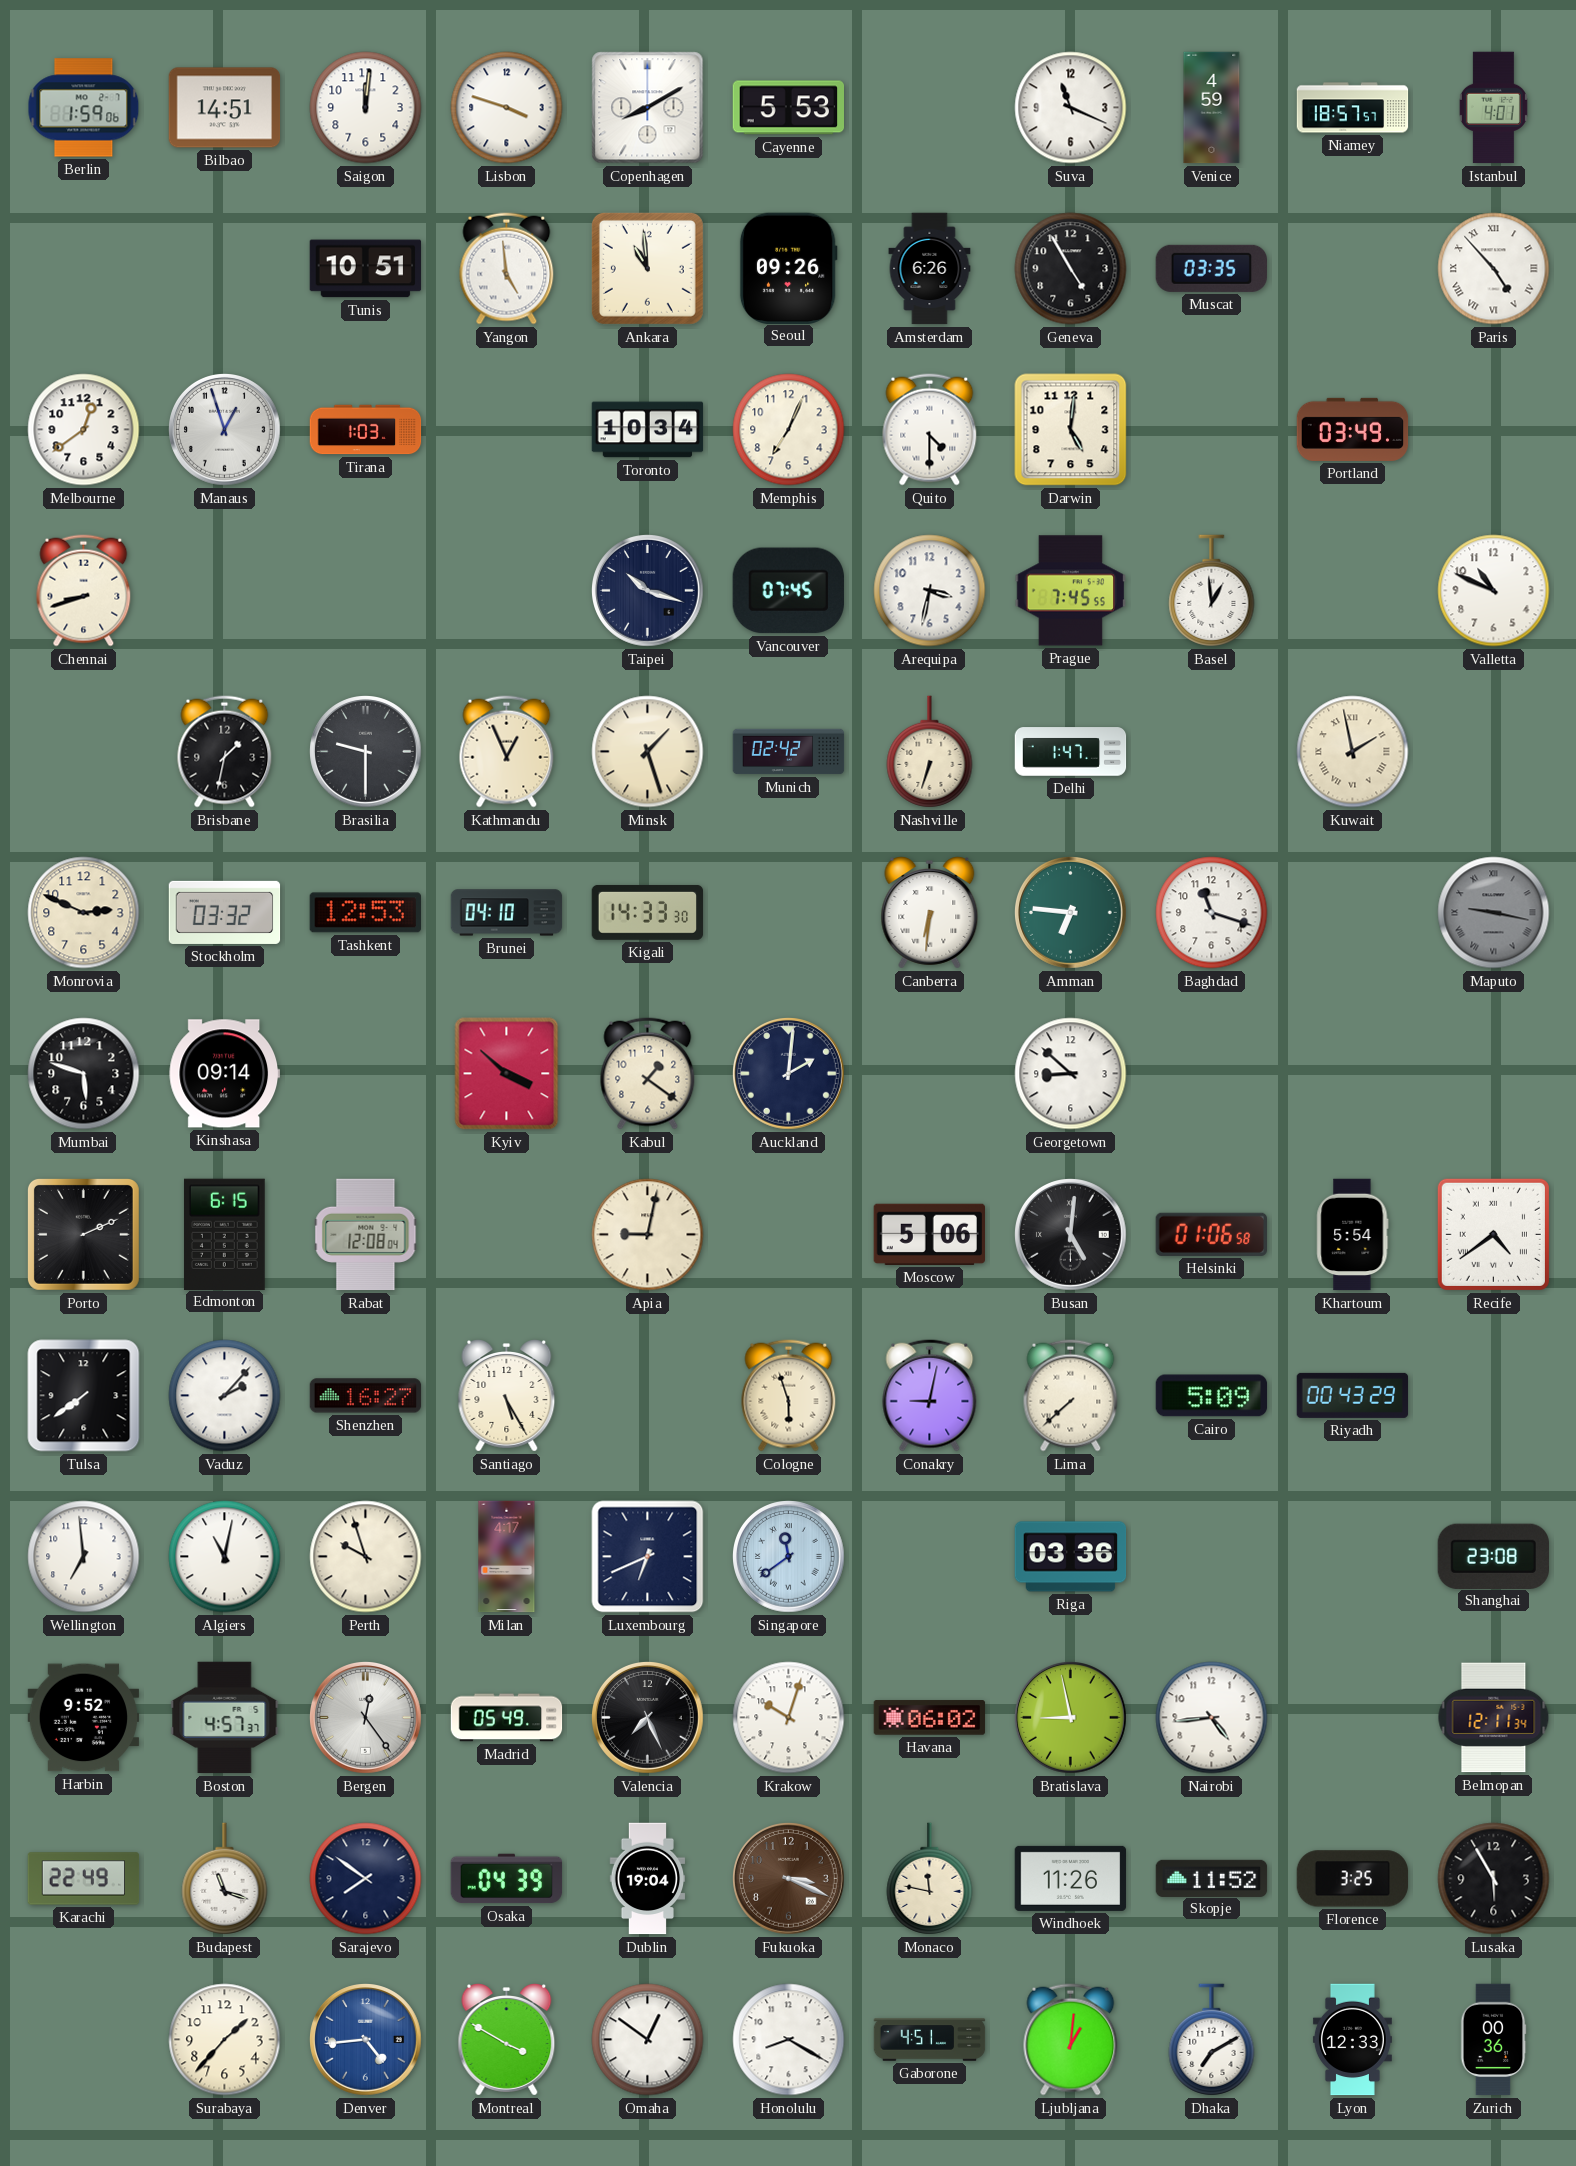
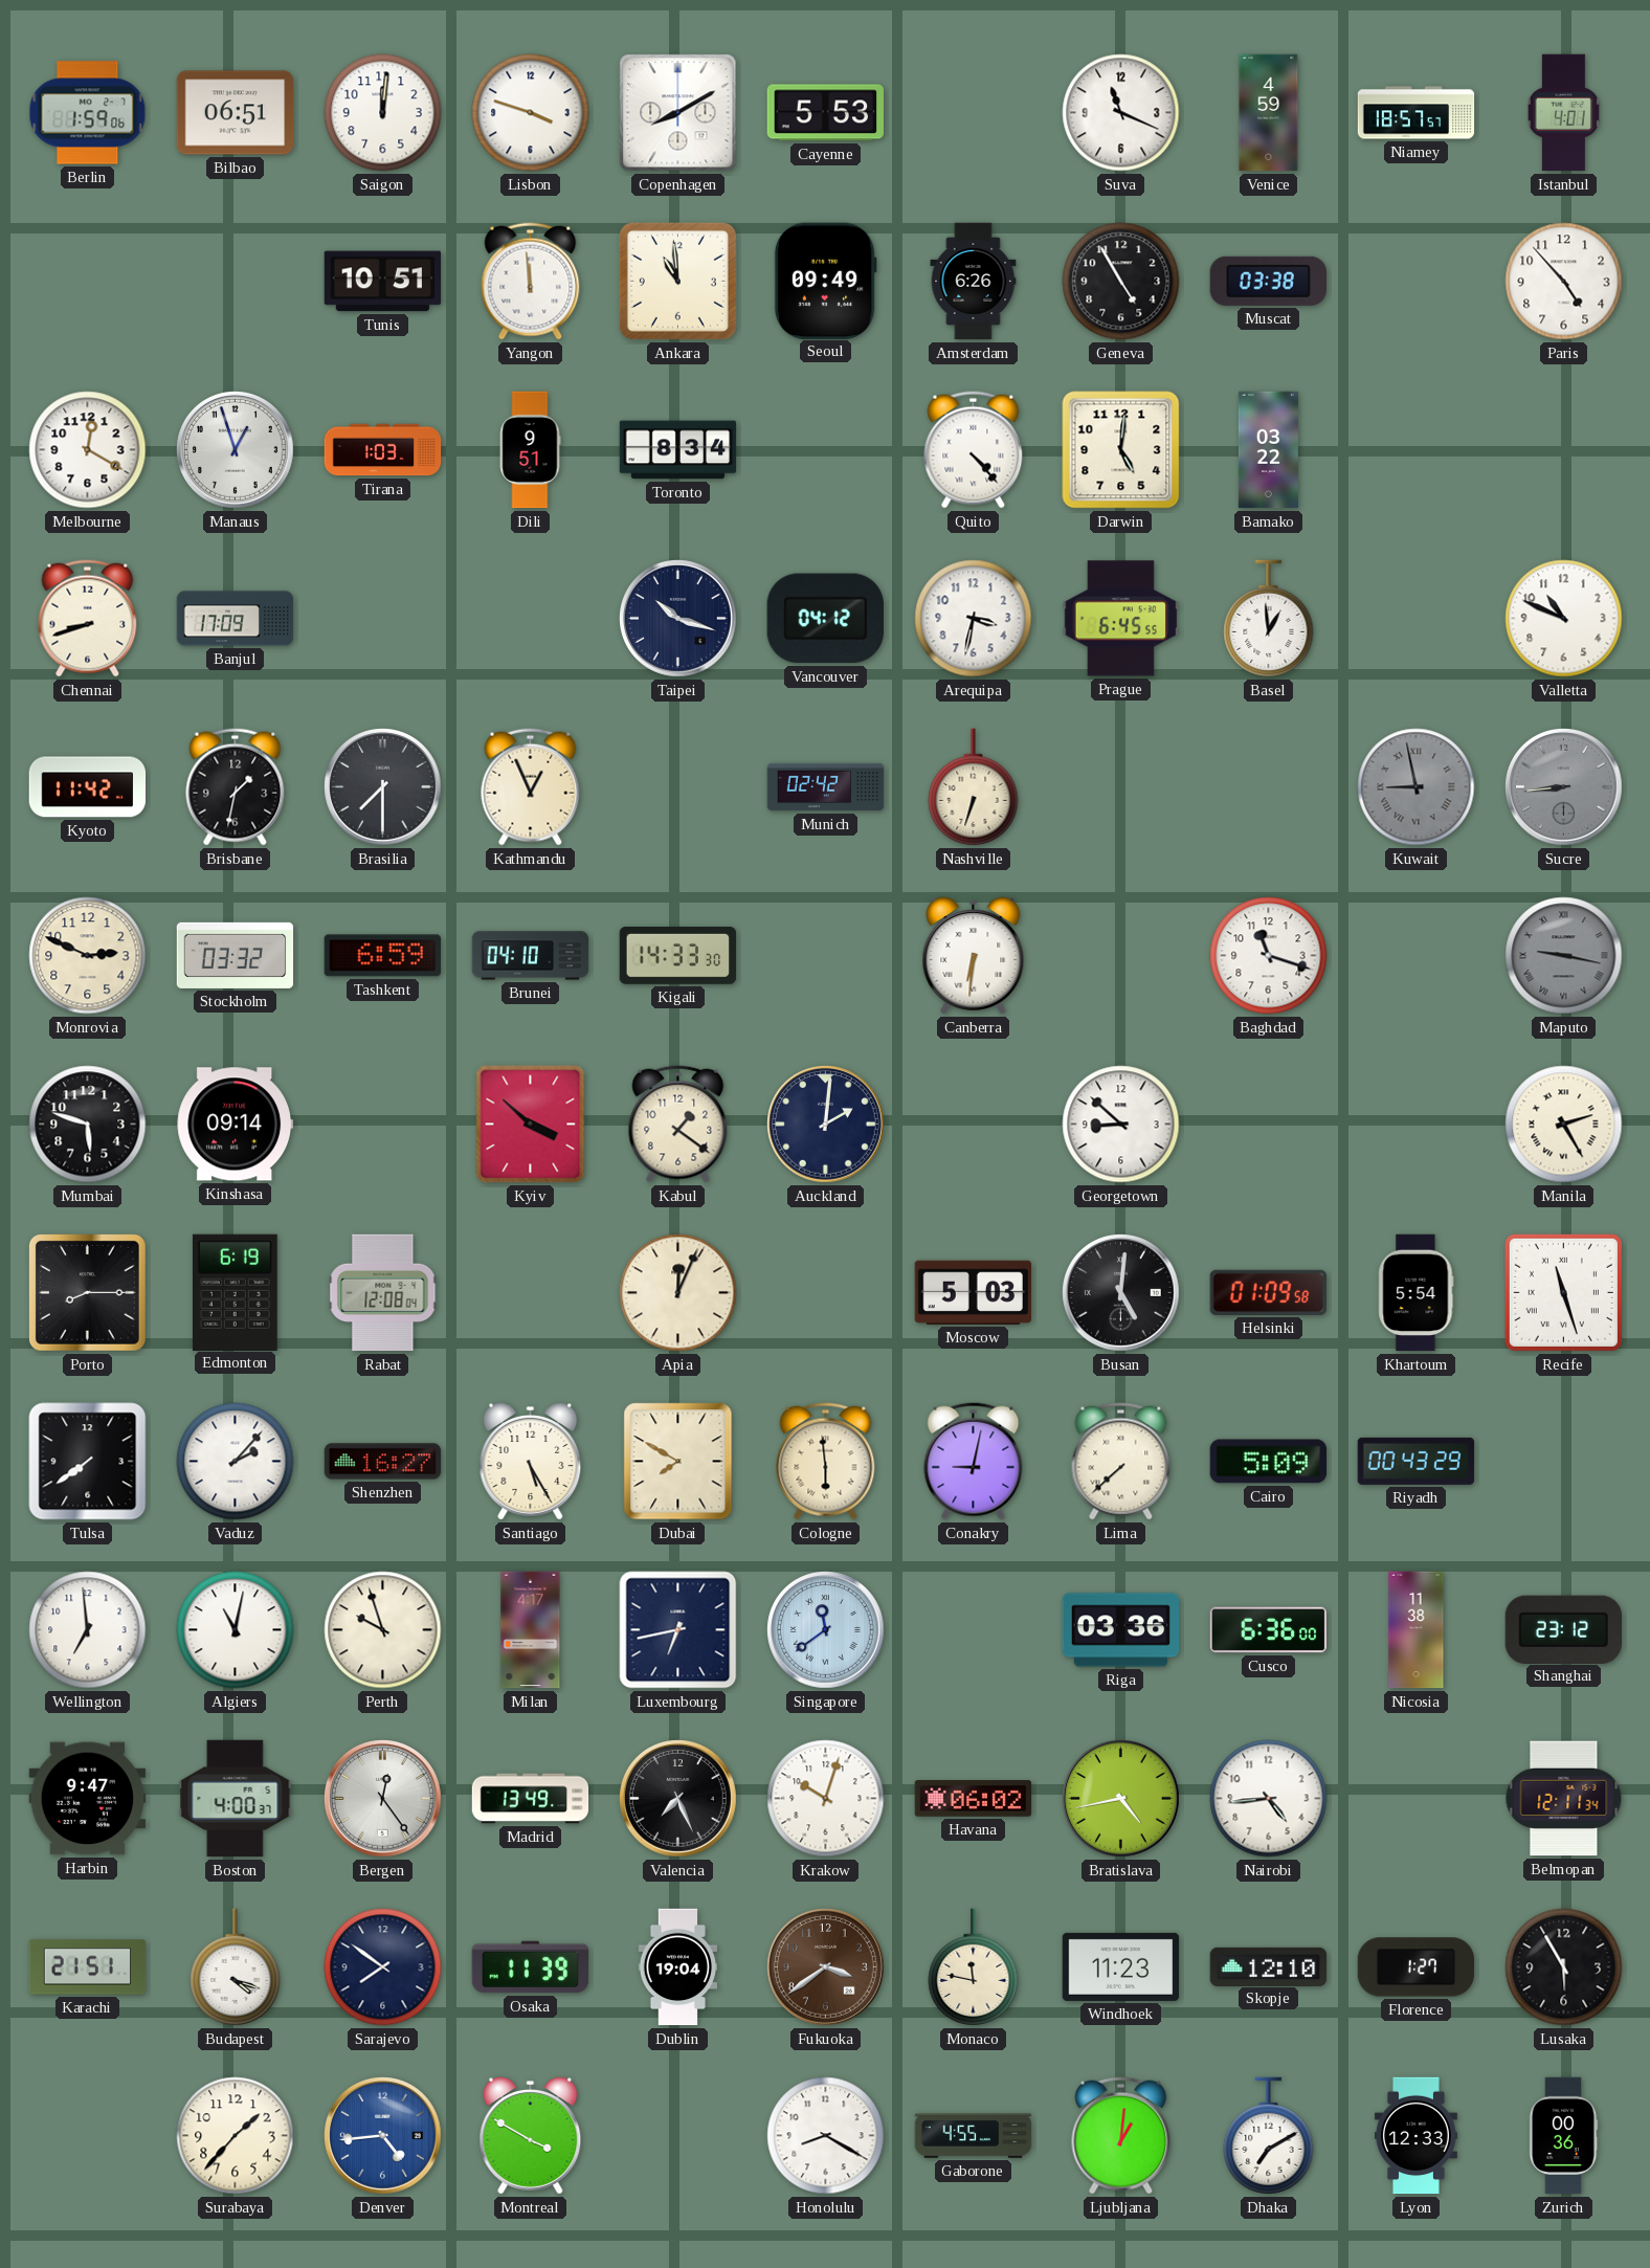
Bilbao: 14:51 -> 06:51 (236, 113)
Yangon: 4:59 -> 11:59 (531, 282)
Seoul: 09:26 -> 09:49 (825, 281)
Muscat: 03:35 -> 03:38 (1268, 281)
Paris numerals: Roman -> Arabic (1564, 282)
Melbourne: 12:39 -> 12:20 (88, 450)
Dili: none -> 9:51 (530, 450)
Toronto: 10:34 -> 8:34 (678, 450)
Memphis: 7:04 -> none (789, 430)
Quito: 4:30 -> 4:23 (974, 450)
Bamako: none -> 03:22 (1268, 450)
Portland: 03:49 -> none (1353, 429)
Banjul: none -> 17:09 (236, 619)
Vancouver: 07:45 -> 04:12 (825, 619)
Prague: 7:45 -> 6:45 (1120, 619)
Kyoto: none -> 11:42 (88, 787)
Brasilia: 9:30 -> 7:30 (383, 787)
Minsk: 1:27 -> none (648, 752)
Delhi: 1:47 -> none (1071, 752)
Kuwait: 1:58 -> 8:58 (1417, 787)
Kuwait dial: cream -> grey (1417, 787)
Sucre: none -> 8:44 (1564, 787)
Tashkent: 12:53 -> 6:59 (382, 956)
Amman: 6:46 -> none (1071, 913)
Manila: none -> 2:25 (1564, 1125)
Porto: 2:11 -> 8:15 (87, 1292)
Edmonton: 6:15 -> 6:19 (235, 1292)
Apia: 9:02 -> 12:04 (678, 1293)
Moscow: 5:06 -> 5:03 (973, 1292)
Helsinki: 01:06 -> 01:09 (1268, 1292)
Recife: 4:39 -> 11:27 (1563, 1292)
Dubai: none -> 7:50 (678, 1462)
Cologne: 5:57 -> 5:59 (826, 1462)
Luxembourg: 6:41 -> 6:43 (678, 1630)
Cusco: none -> 6:36 (1269, 1630)
Nicosia: none -> 11:38 (1417, 1630)
Shanghai: 23:08 -> 23:12 (1563, 1629)
Harbin: 9:52 -> 9:47 (88, 1799)
Boston: 4:57 -> 4:00 (236, 1799)
Madrid: 05:49 -> 13:49 (531, 1799)
Bratislava: 8:58 -> 4:43 (1121, 1799)
Karachi: 22:49 -> 21:51 (88, 1967)
Budapest: 11:18 -> 4:18 (236, 1967)
Osaka: 04:39 -> 11:39 (531, 1967)
Fukuoka: 3:19 -> 3:39 (826, 1967)
Windhoek: 11:26 -> 11:23 (1121, 1966)
Skopje: 11:52 -> 12:10 (1269, 1966)
Florence: 3:25 -> 1:27 (1417, 1967)
Omaha: 12:51 -> none (648, 2040)
Gaborone: 4:51 -> 4:55 (974, 2136)
